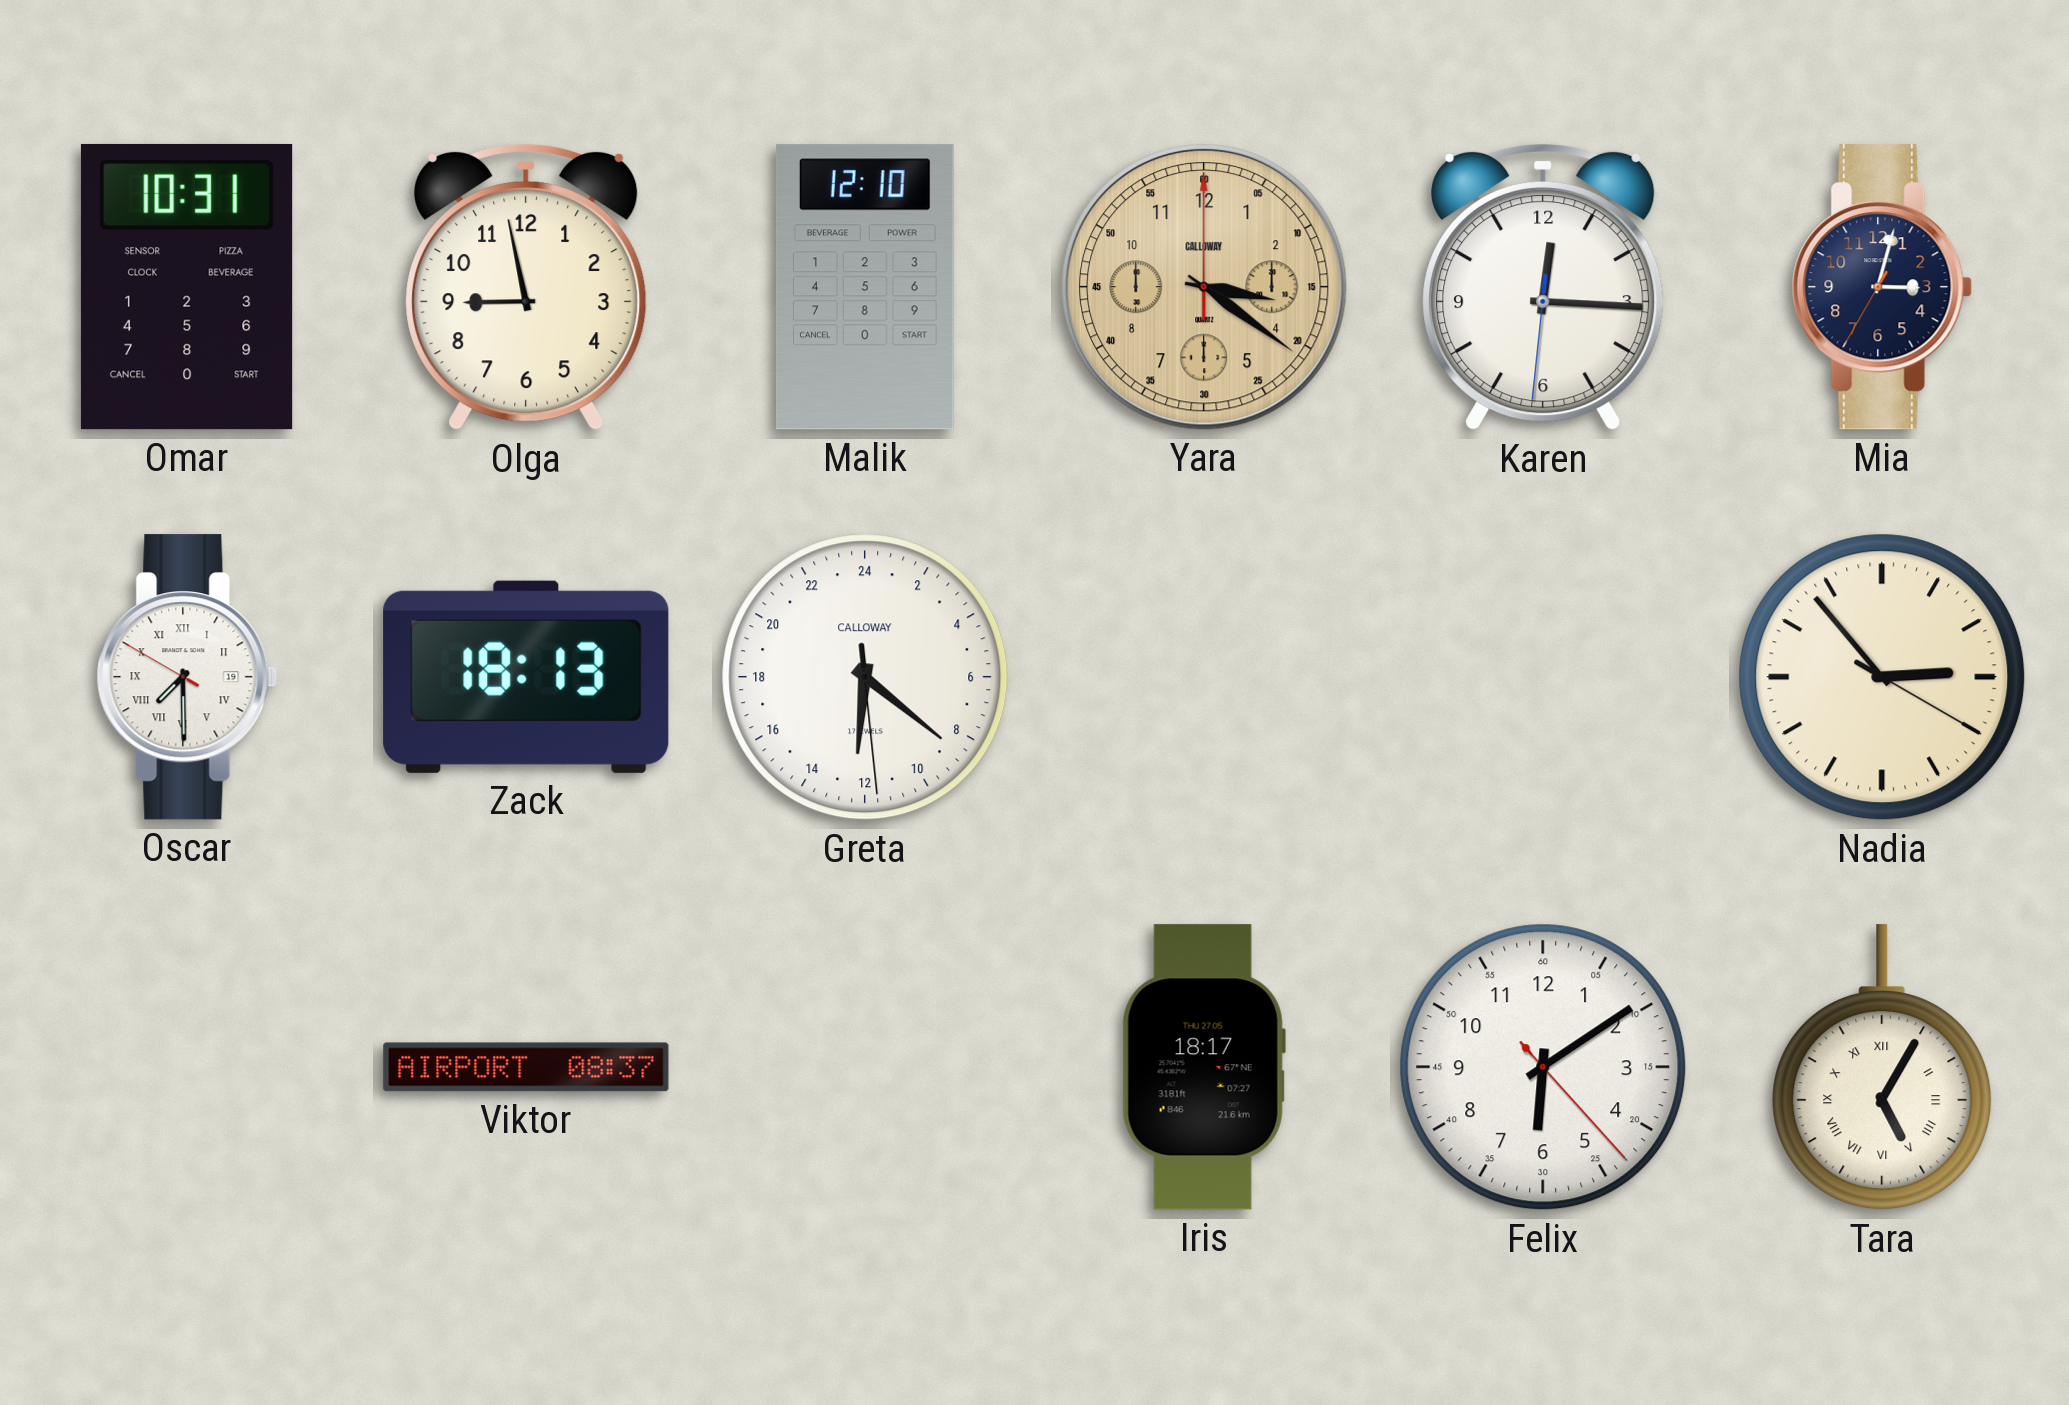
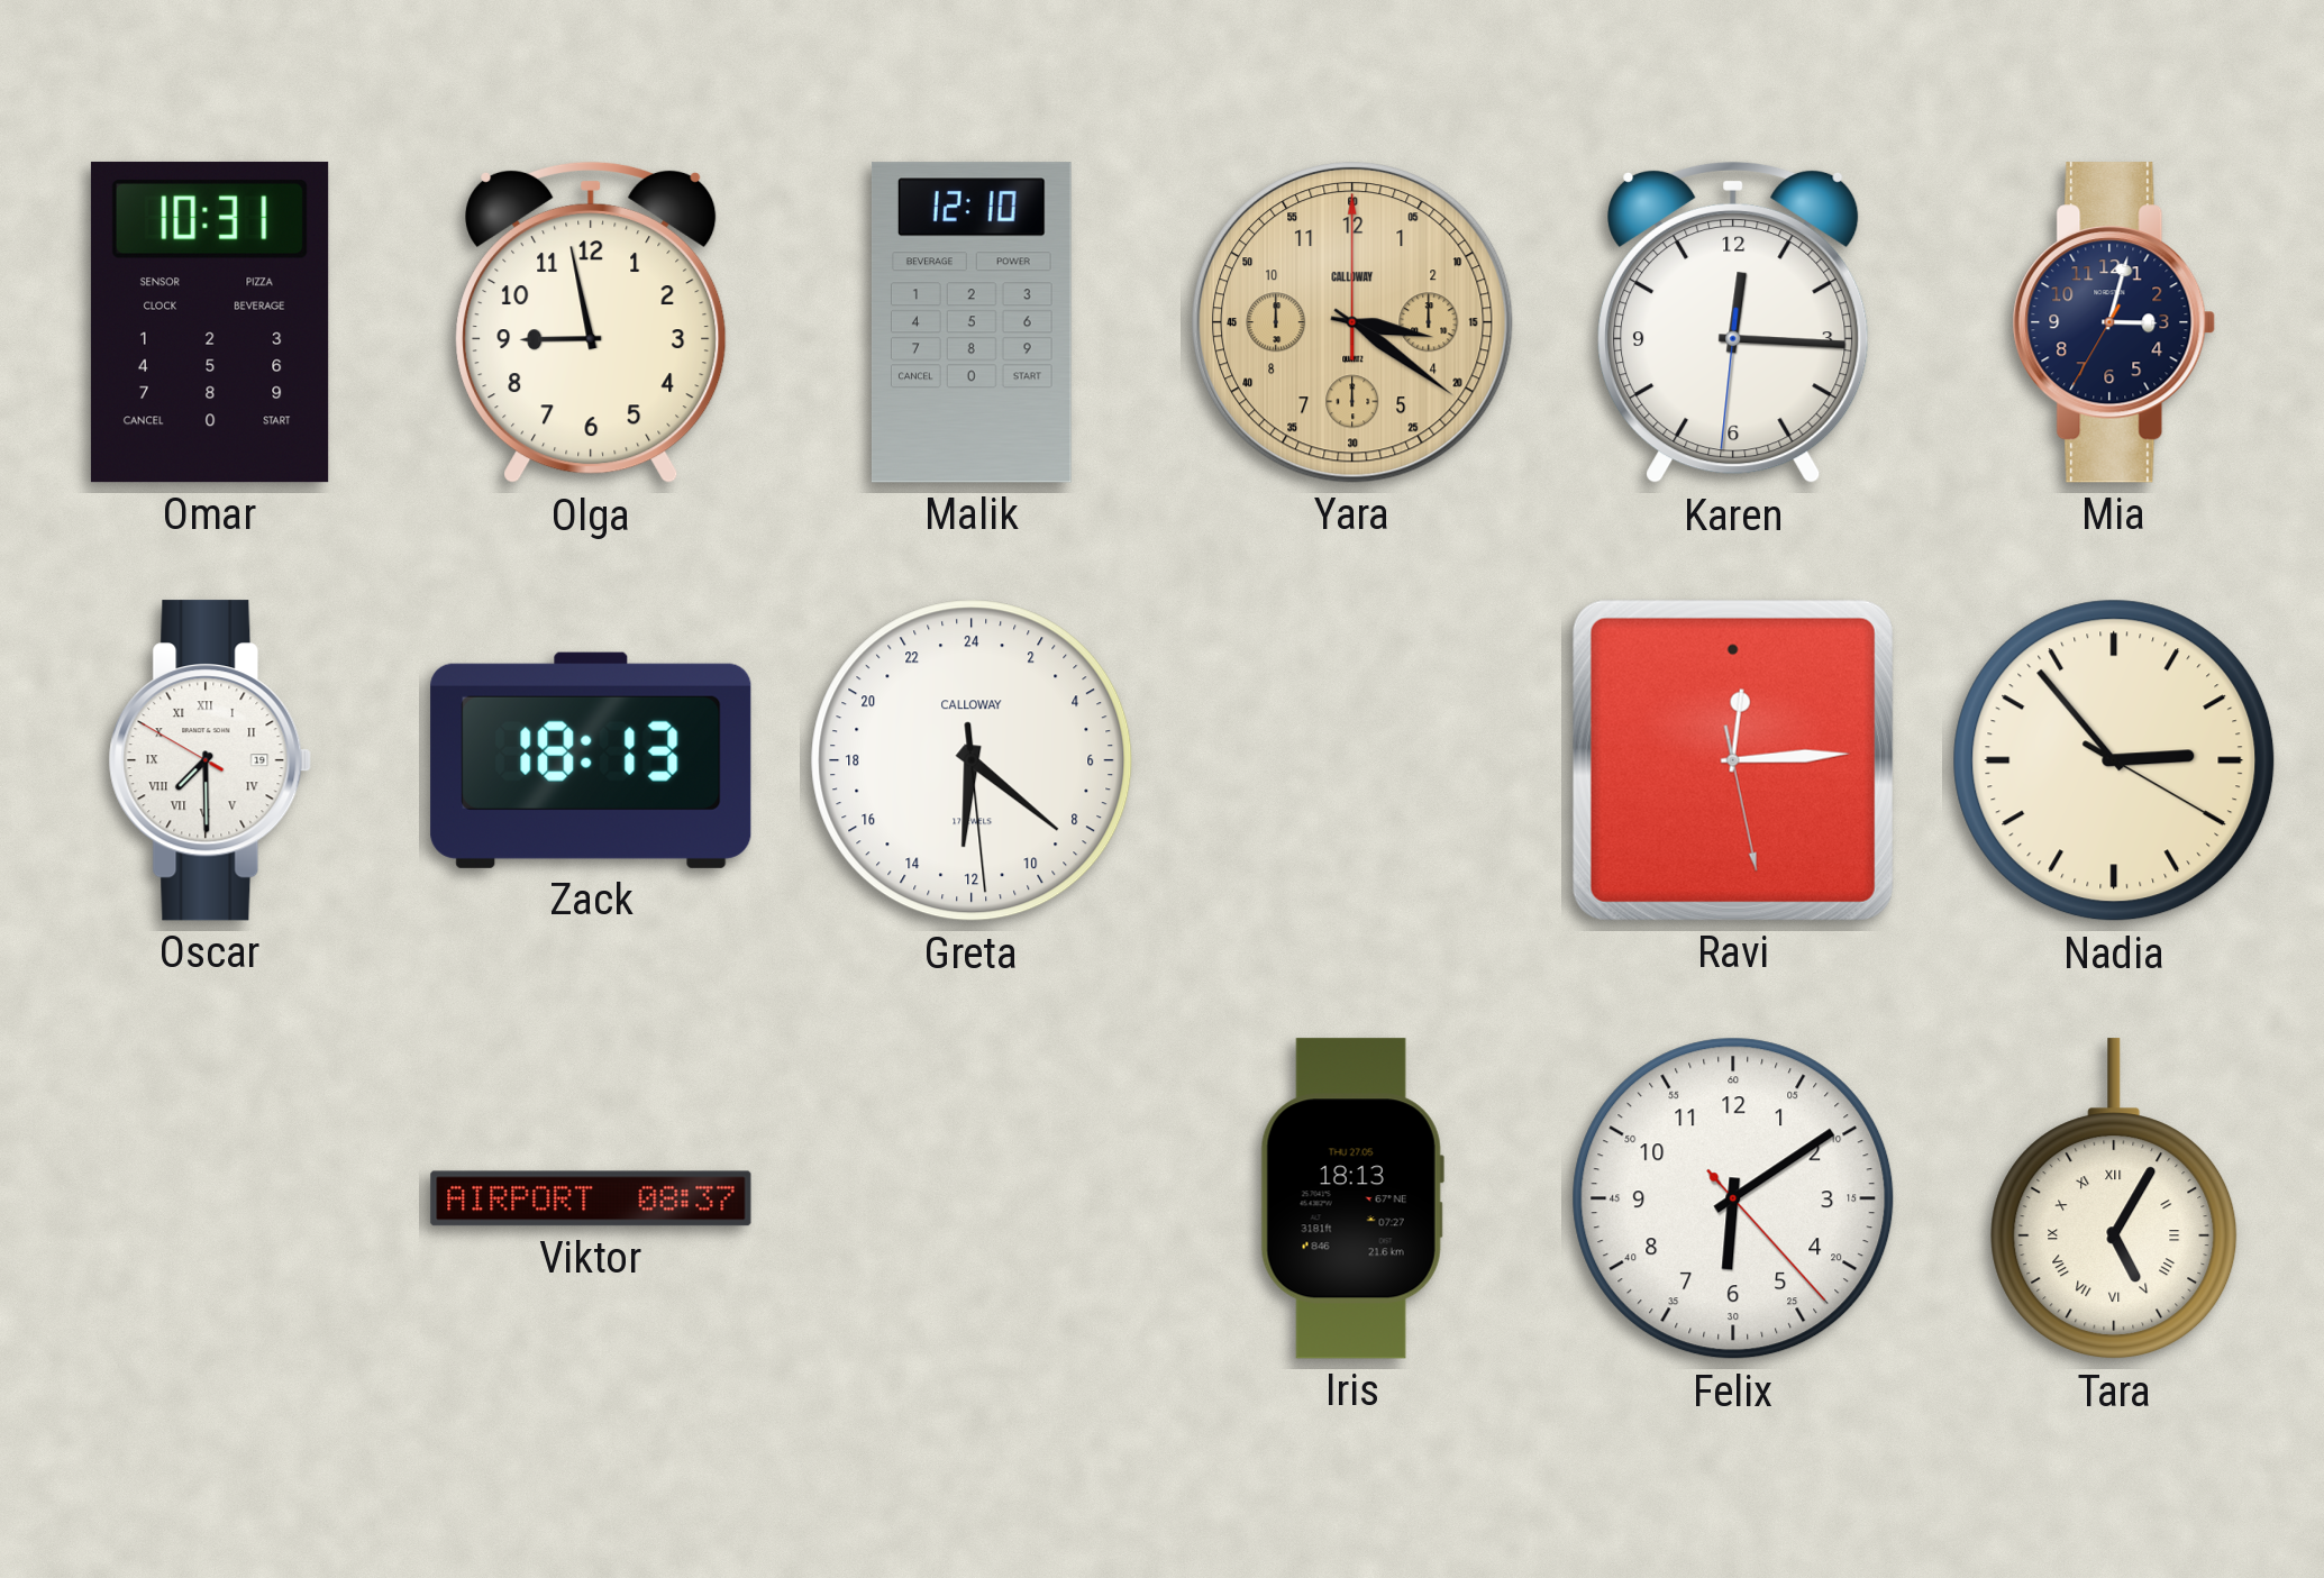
Ravi: none -> 12:14 (1733, 760)
Iris: 18:17 -> 18:13 (1352, 1198)
